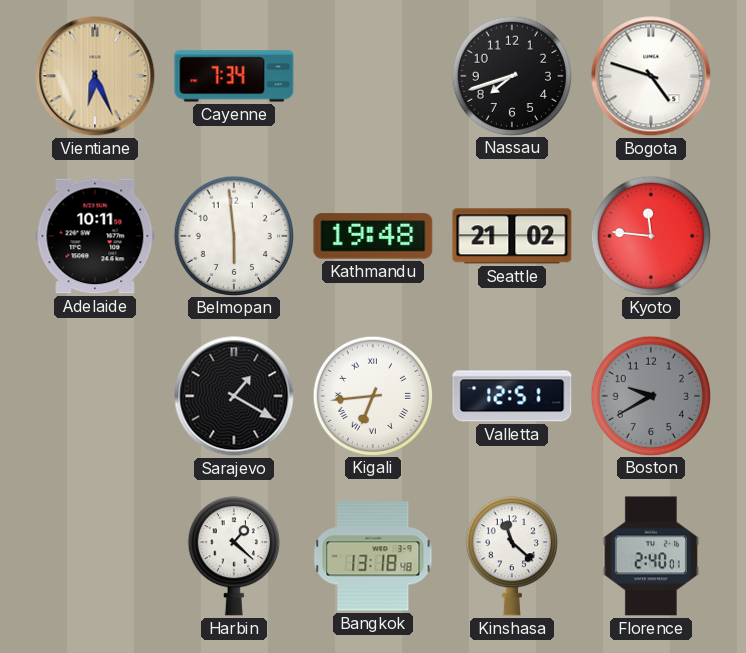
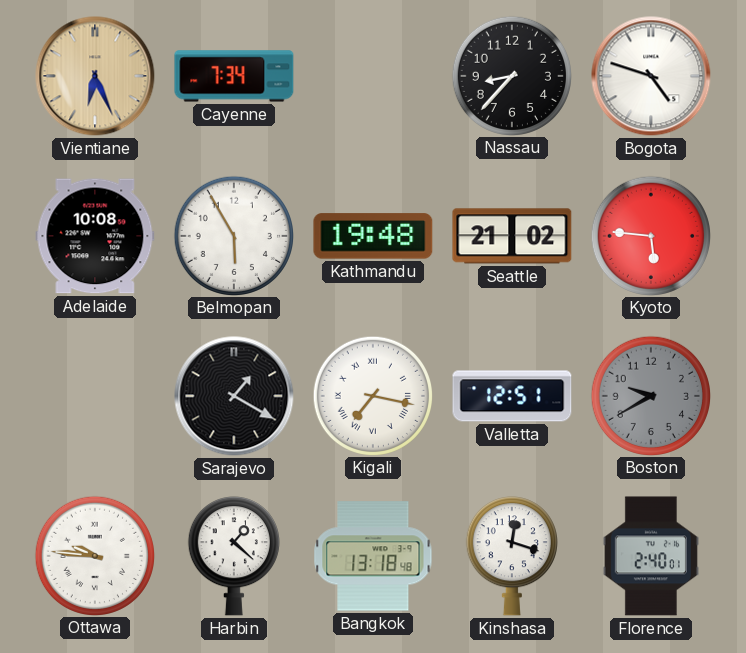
Nassau: 7:42 -> 8:37 (511, 75)
Adelaide: 10:11 -> 10:08 (95, 236)
Belmopan: 5:59 -> 5:55 (233, 235)
Kyoto: 11:46 -> 5:46 (650, 235)
Kigali: 6:44 -> 7:17 (372, 395)
Ottawa: none -> 9:46 (94, 555)
Kinshasa: 11:22 -> 12:18 (512, 556)
